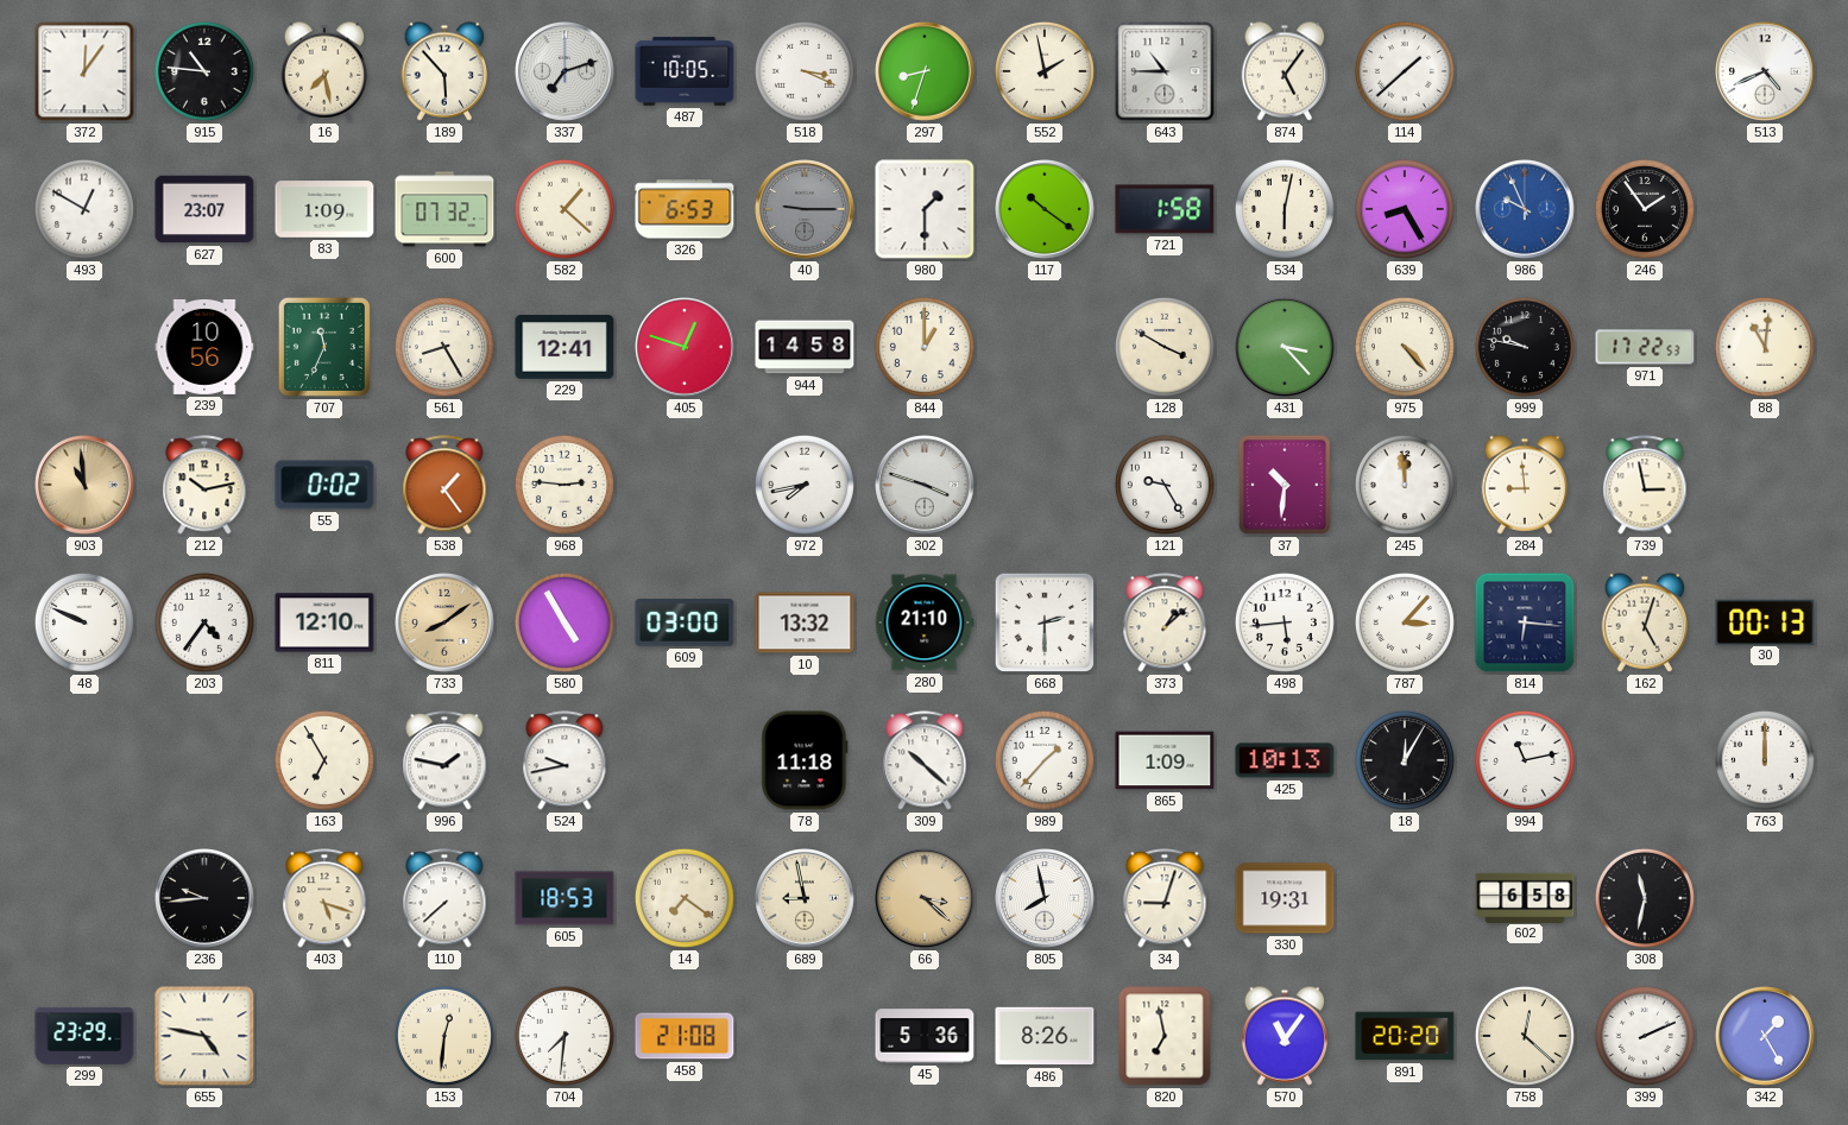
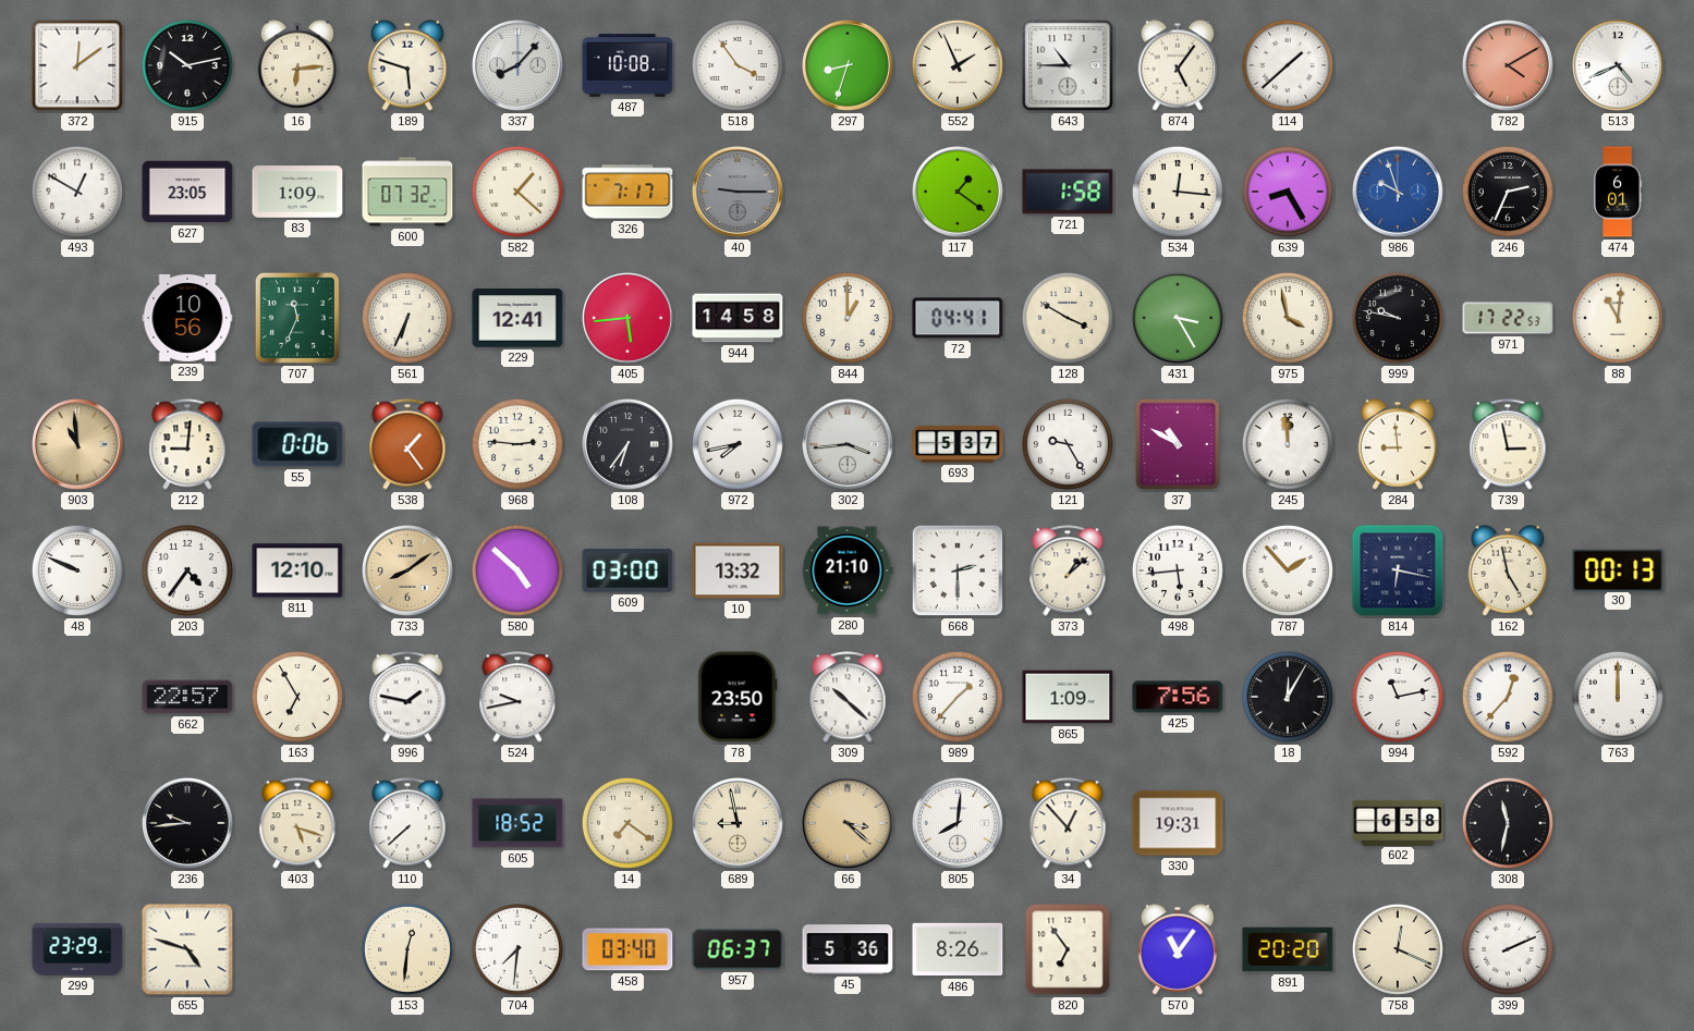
372: 12:06 -> 12:09 (77, 65)
915: 10:46 -> 10:13 (187, 65)
16: 7:28 -> 6:14 (297, 65)
189: 5:53 -> 5:48 (407, 65)
337: 7:12 -> 8:07 (519, 66)
487: 10:05 -> 10:08 (627, 65)
518: 3:19 -> 3:54 (738, 65)
552: 1:58 -> 1:56 (958, 65)
782: none -> 4:10 (1509, 66)
627: 23:07 -> 23:05 (187, 192)
326: 6:53 -> 7:17 (627, 192)
980: 1:30 -> none (925, 209)
117: 10:21 -> 1:21 (959, 193)
534: 6:02 -> 12:16 (1178, 192)
986: 9:56 -> 9:57 (1399, 193)
246: 1:54 -> 2:34 (1508, 192)
474: none -> 6:01 (1618, 192)
561: 8:25 -> 6:34 (407, 318)
405: 12:48 -> 5:44 (629, 319)
72: none -> 04:41 (958, 318)
431: 3:23 -> 3:25 (1179, 319)
975: 4:23 -> 3:58 (1288, 318)
212: 10:13 -> 9:01 (187, 444)
55: 0:02 -> 0:06 (297, 444)
108: none -> 6:36 (629, 445)
302: 3:48 -> 3:44 (849, 445)
693: none -> 5:37 (958, 444)
37: 10:31 -> 10:50 (1178, 444)
580: 4:55 -> 4:52 (517, 570)
787: 3:07 -> 1:53 (1288, 570)
814: 6:16 -> 6:17 (1398, 570)
162: 5:03 -> 4:58 (1508, 570)
662: none -> 22:57 (187, 697)
78: 11:18 -> 23:50 (738, 697)
425: 10:13 -> 7:56 (1178, 697)
592: none -> 12:37 (1508, 697)
605: 18:53 -> 18:52 (517, 823)
805: 7:58 -> 8:01 (959, 824)
34: 9:03 -> 12:53 (1068, 823)
655: 4:47 -> 4:48 (187, 949)
458: 21:08 -> 03:40 (627, 949)
957: none -> 06:37 (738, 949)
820: 6:58 -> 6:54 (1068, 949)
758: 12:22 -> 12:19 (1398, 949)
342: 1:25 -> none (1766, 1037)
